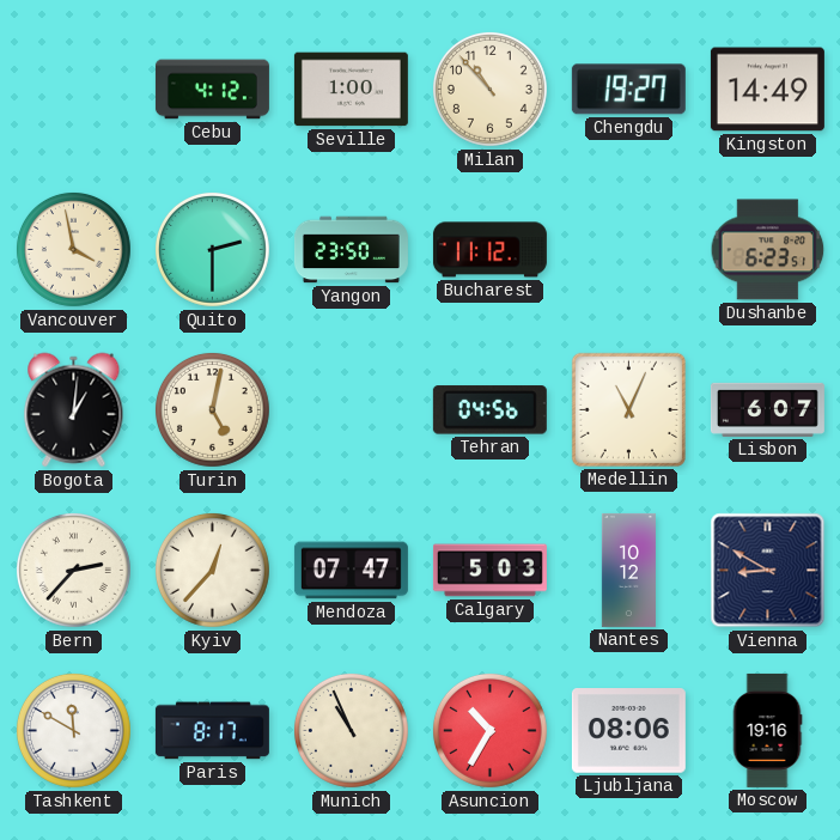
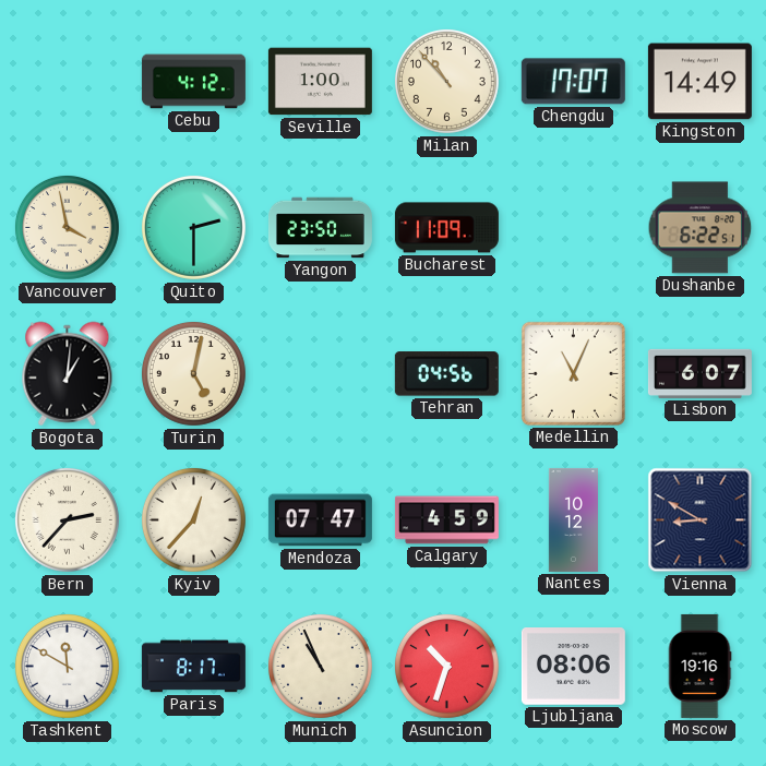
Chengdu: 19:27 -> 17:07 (573, 82)
Bucharest: 11:12 -> 11:09 (446, 228)
Dushanbe: 6:23 -> 6:22 (701, 228)
Calgary: 5:03 -> 4:59 (446, 520)
Asuncion: 10:35 -> 10:33 (446, 666)
